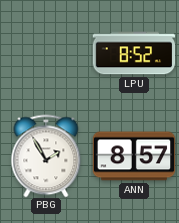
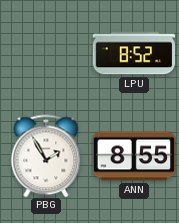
ANN: 8:57 -> 8:55 (134, 156)
